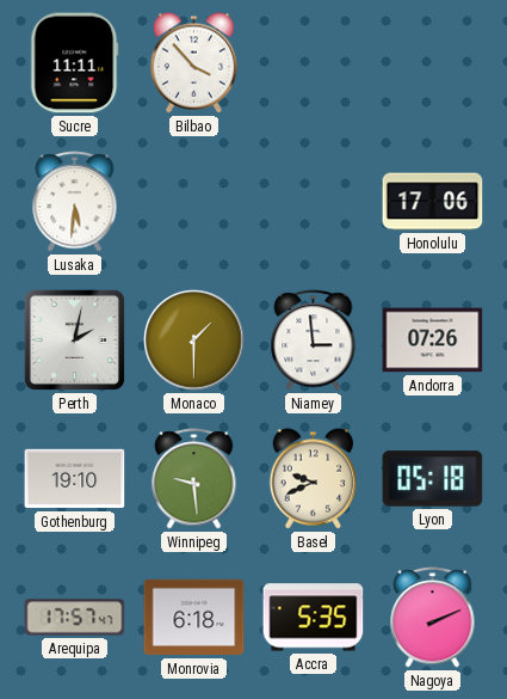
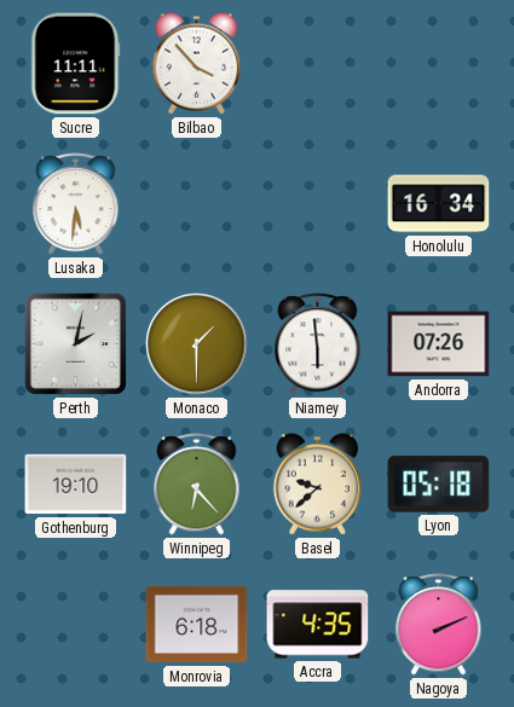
Honolulu: 17:06 -> 16:34 (439, 204)
Niamey: 2:59 -> 5:59 (318, 344)
Winnipeg: 9:29 -> 6:23 (197, 485)
Basel: 9:41 -> 9:38 (318, 485)
Arequipa: 17:57 -> none (75, 618)
Accra: 5:35 -> 4:35 (318, 625)
